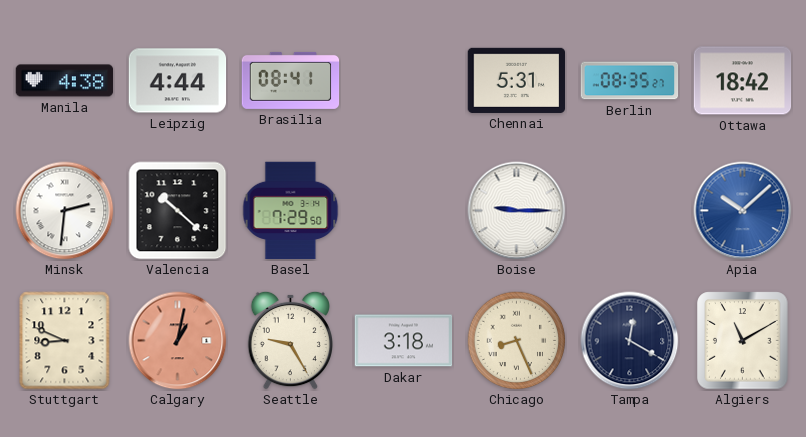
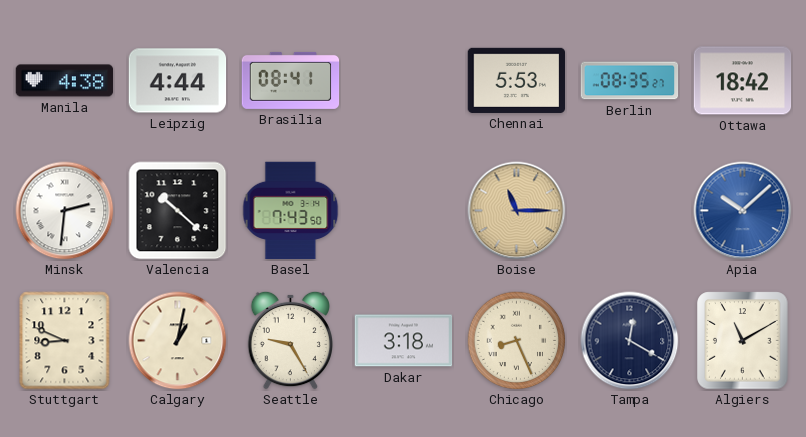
Chennai: 5:31 -> 5:53 (517, 80)
Basel: 7:29 -> 7:43 (291, 211)
Boise: 9:15 -> 11:15 (517, 211)
Boise dial: white -> champagne (517, 211)
Calgary dial: salmon -> cream (178, 341)
